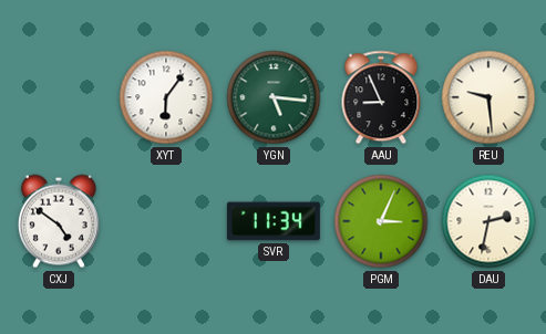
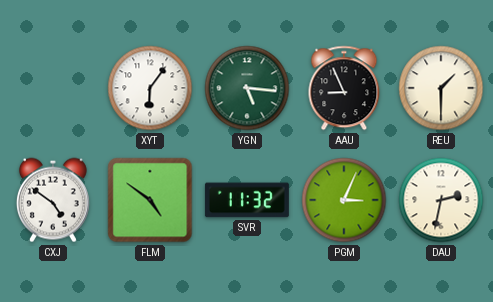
REU: 9:29 -> 1:30 (441, 88)
FLM: none -> 4:51 (150, 200)
SVR: 11:34 -> 11:32 (247, 200)
